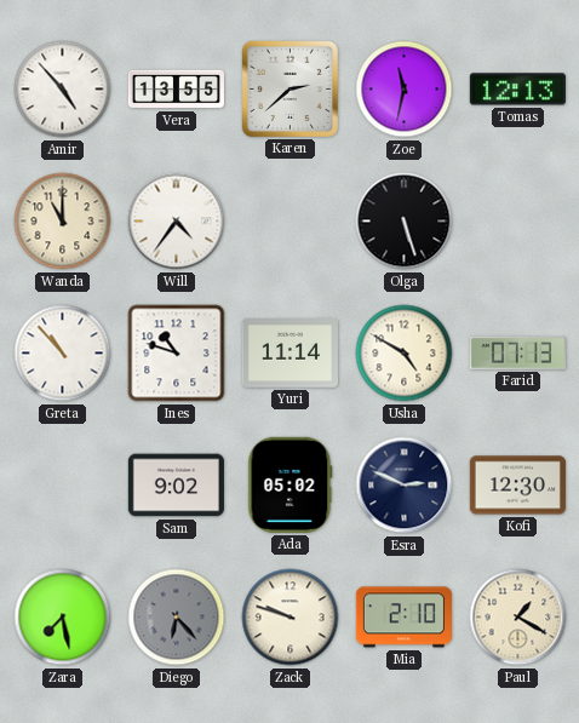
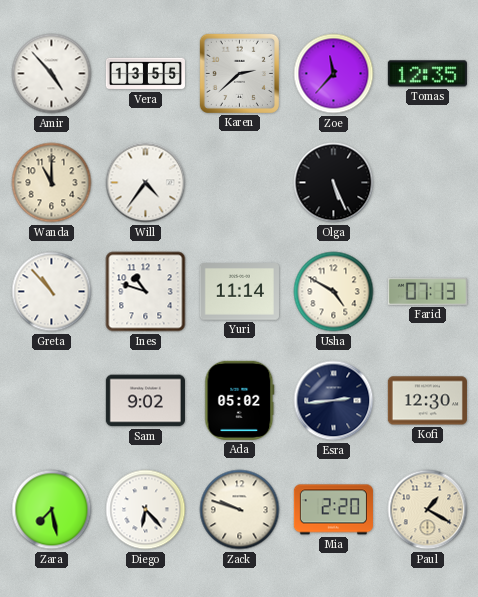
Zoe: 11:32 -> 11:37 (334, 74)
Tomas: 12:13 -> 12:35 (427, 74)
Olga: 5:27 -> 5:26 (334, 183)
Esra: 2:49 -> 2:44 (334, 401)
Diego dial: grey -> white (146, 510)
Mia: 2:10 -> 2:20 (333, 510)
